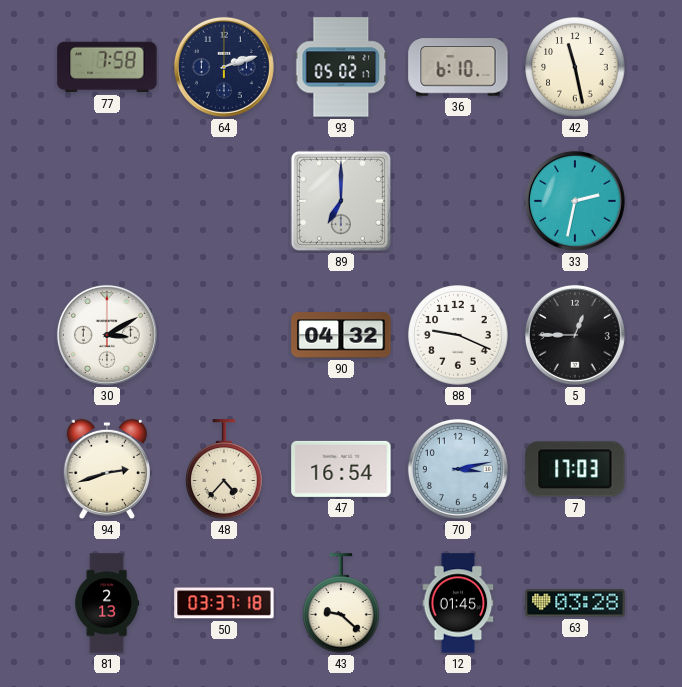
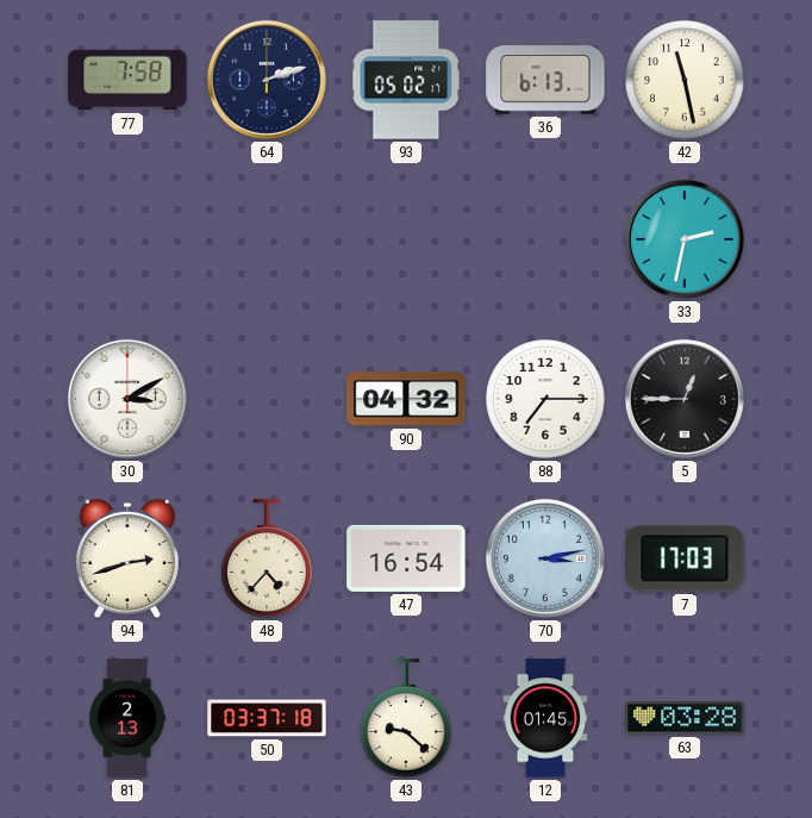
36: 6:10 -> 6:13 (545, 80)
89: 7:00 -> none (341, 201)
88: 9:19 -> 7:15 (545, 399)
